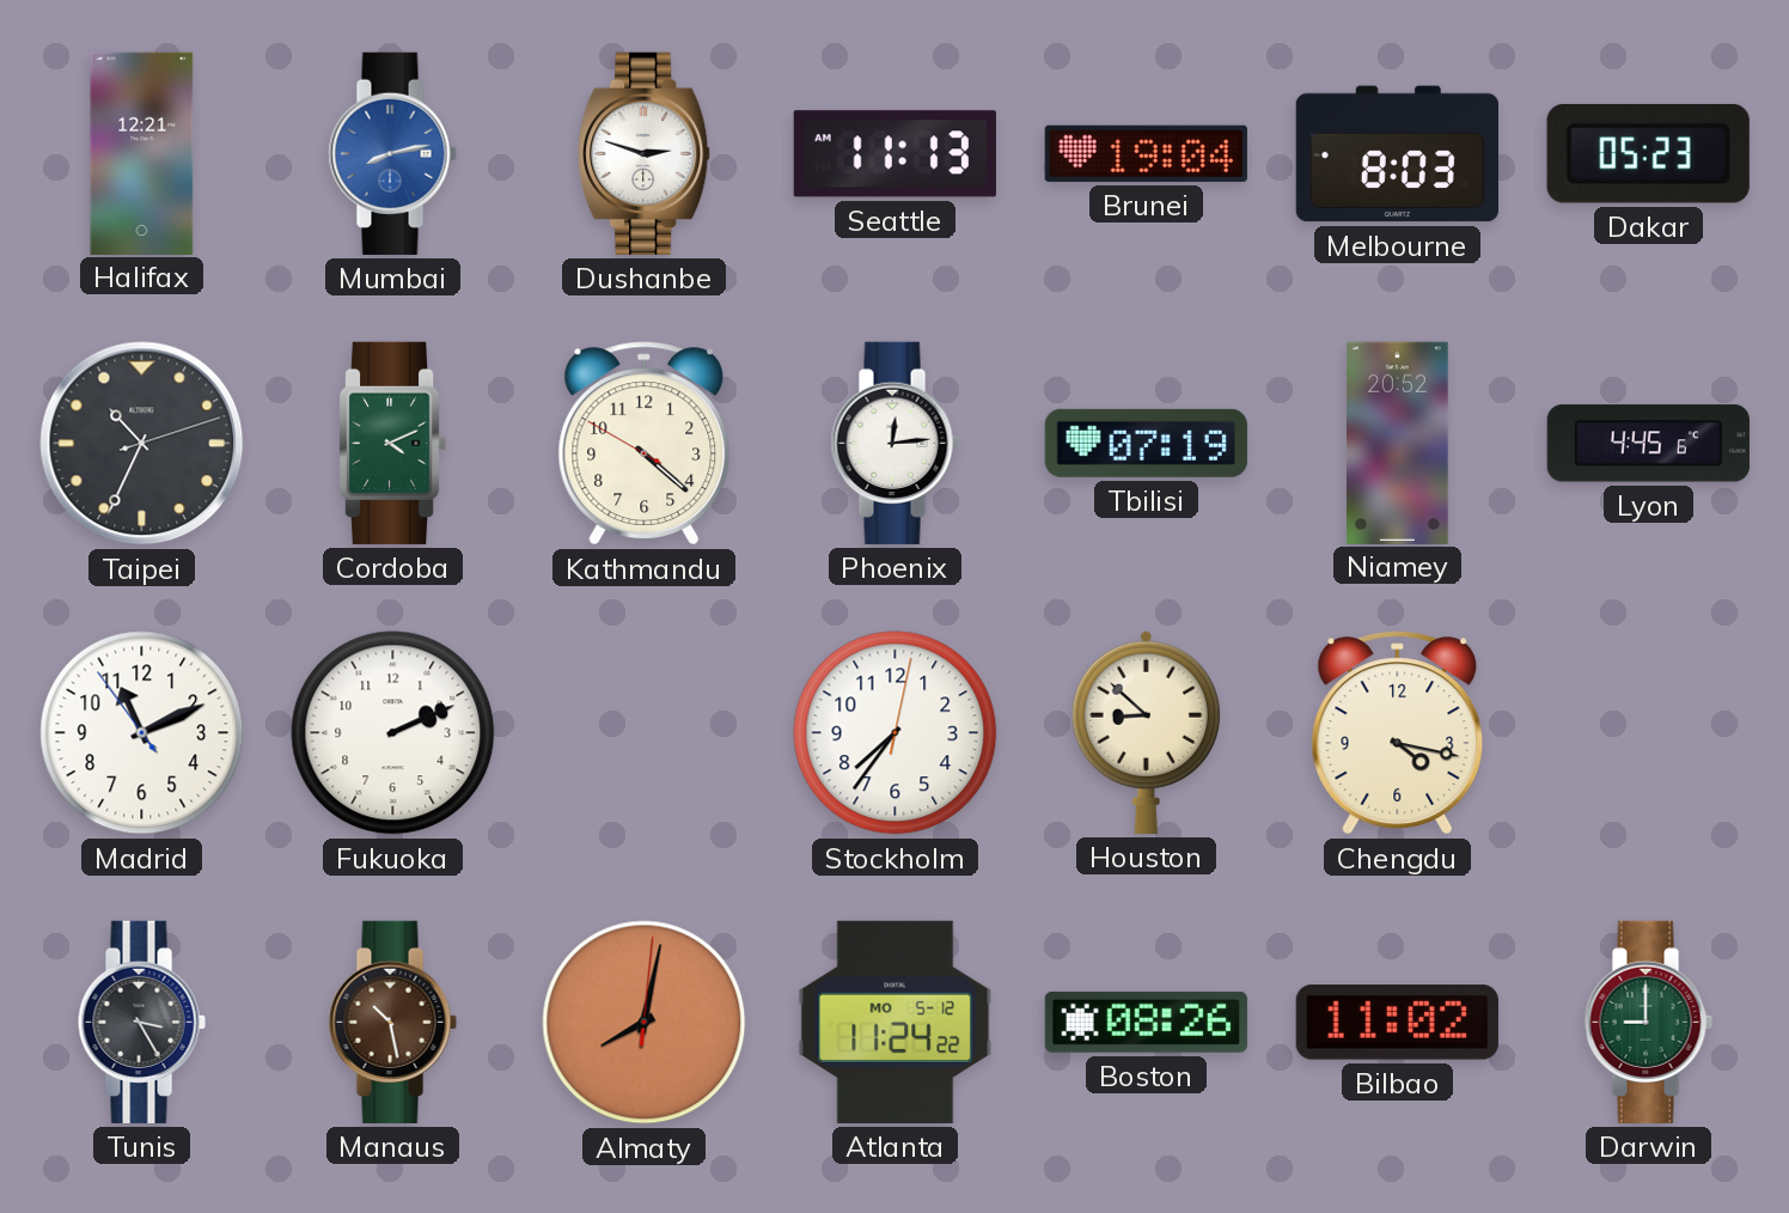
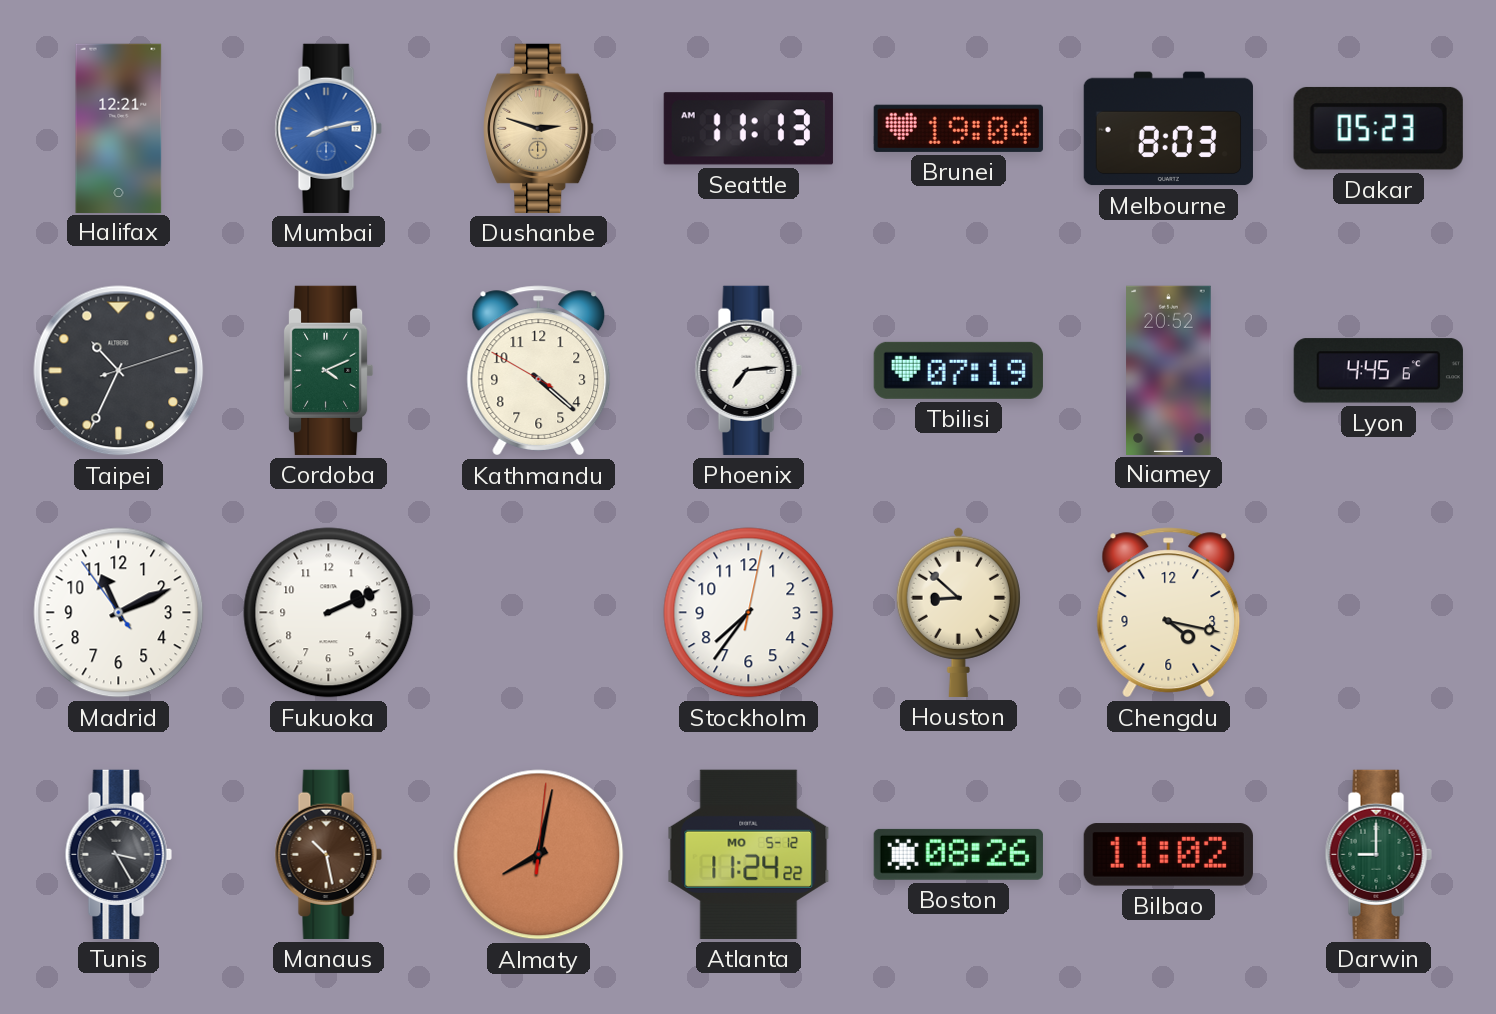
Dushanbe dial: white -> champagne (539, 128)
Phoenix: 12:14 -> 7:14 (748, 370)
